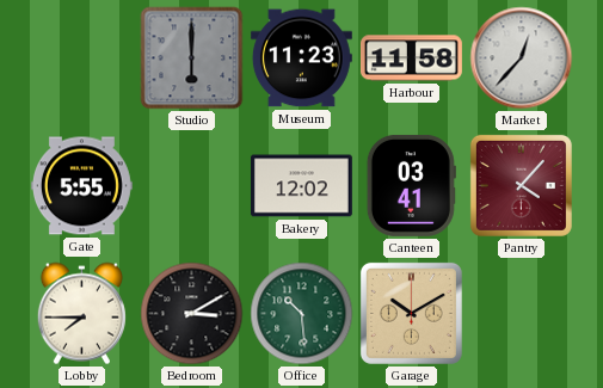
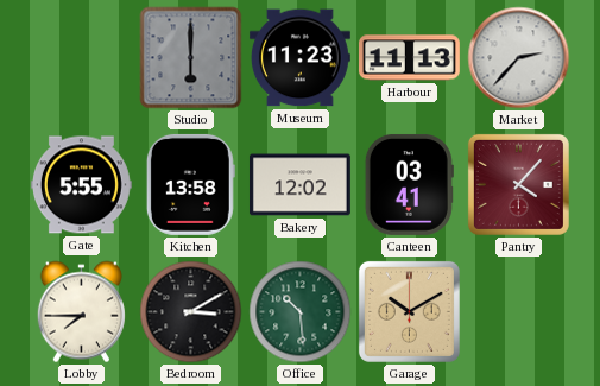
Harbour: 11:58 -> 11:13 (409, 58)
Market: 12:37 -> 2:37 (519, 58)
Kitchen: none -> 13:58 (190, 184)
